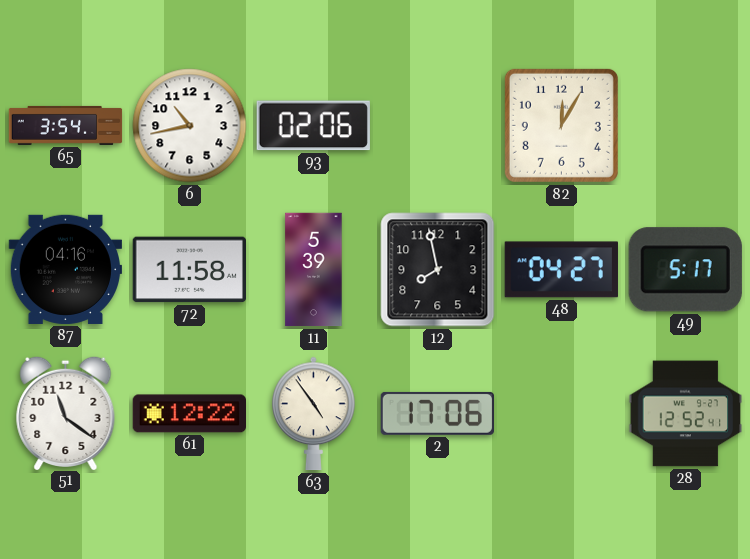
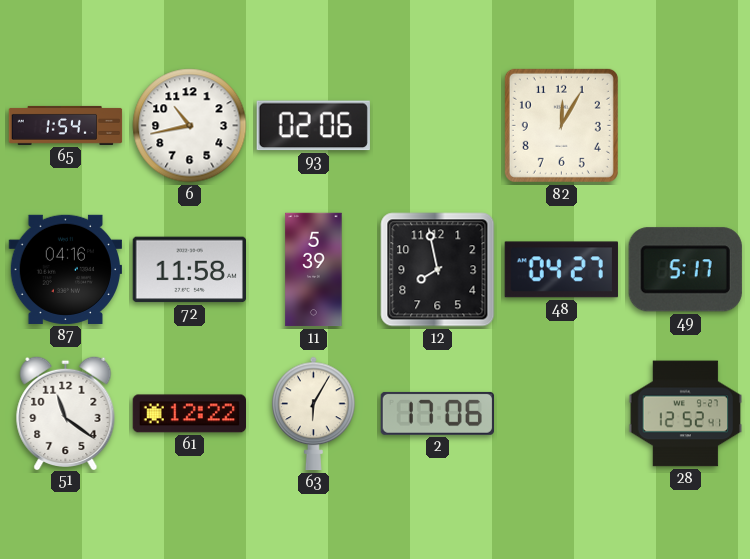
65: 3:54 -> 1:54 (66, 125)
63: 4:54 -> 6:05 (314, 414)
